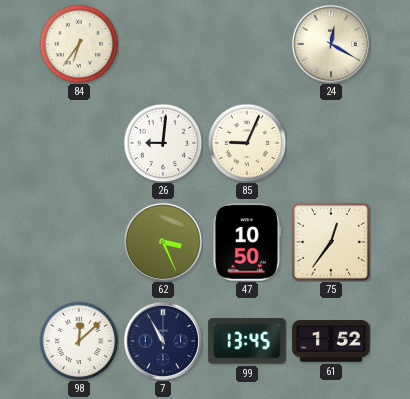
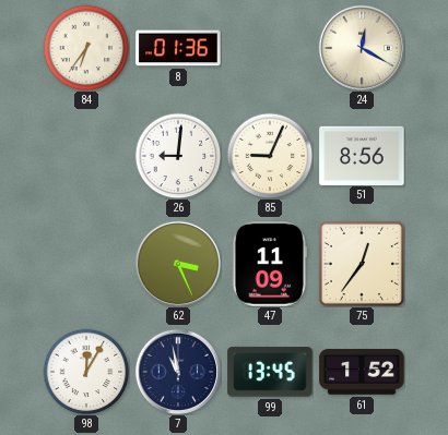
8: none -> 01:36 (178, 48)
51: none -> 8:56 (362, 155)
47: 10:50 -> 11:09 (270, 264)
98: 12:08 -> 12:05 (86, 372)
7: 10:55 -> 10:58 (177, 371)
